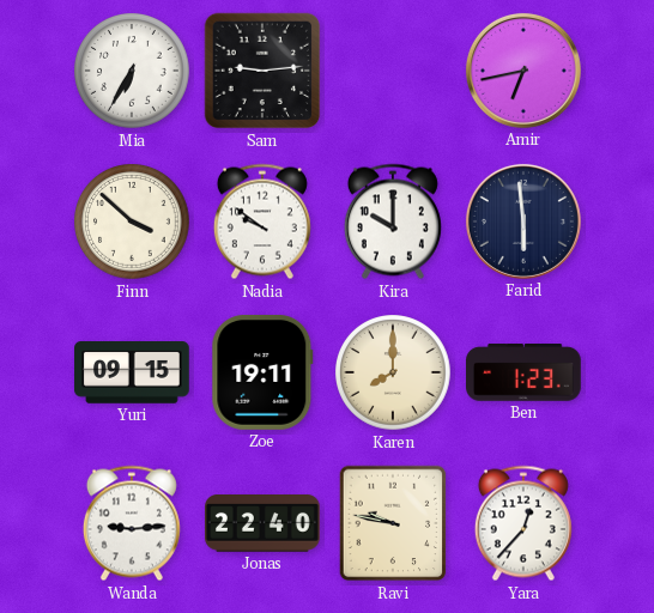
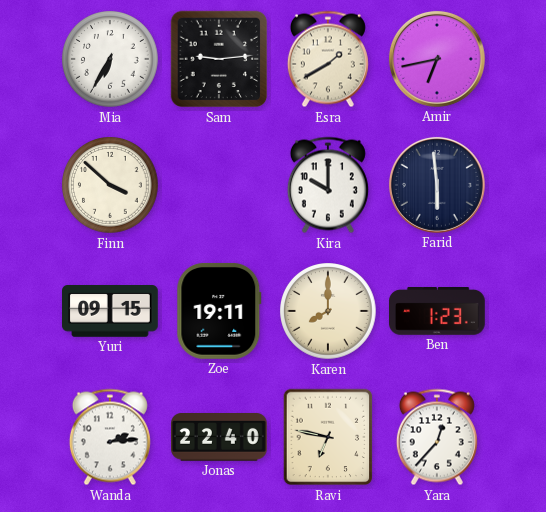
Esra: none -> 1:40 (328, 59)
Nadia: 9:51 -> none (262, 221)
Wanda: 9:14 -> 2:14 (110, 437)
Ravi: 9:47 -> 6:47 (328, 437)
